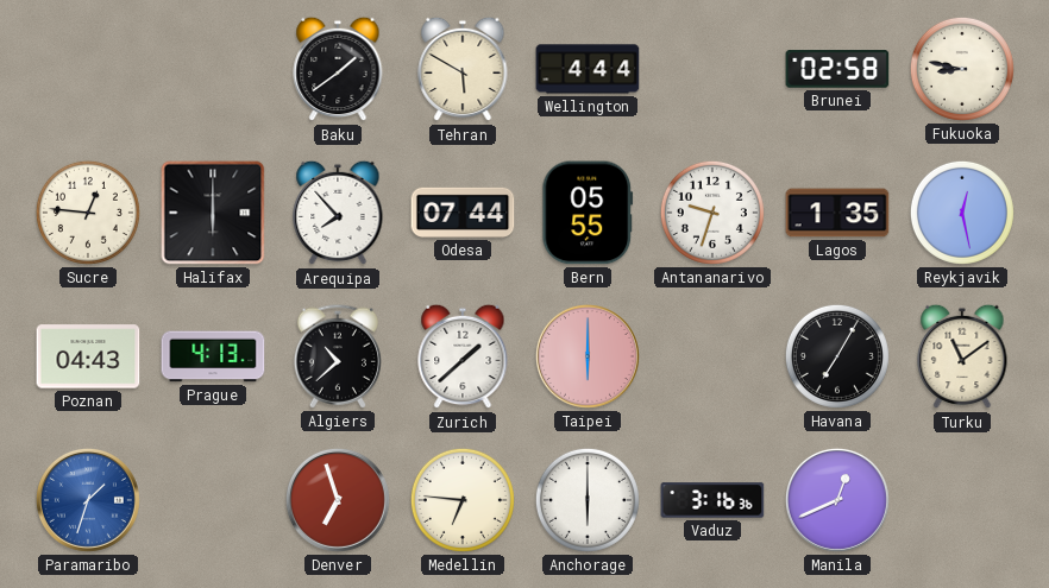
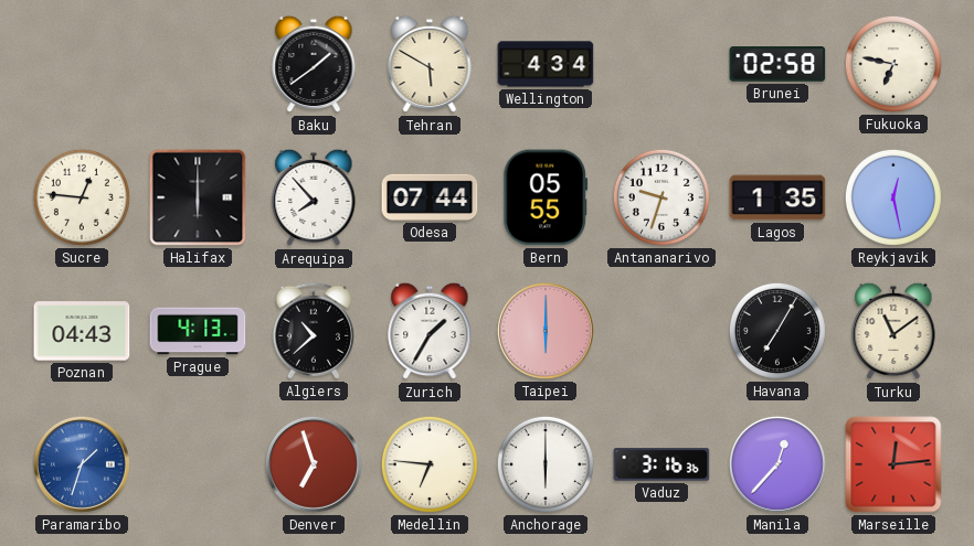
Wellington: 4:44 -> 4:34 (546, 64)
Fukuoka: 8:47 -> 6:47 (893, 64)
Zurich: 1:38 -> 1:35 (430, 331)
Manila: 12:41 -> 12:37 (777, 464)
Marseille: none -> 12:14 (893, 464)
